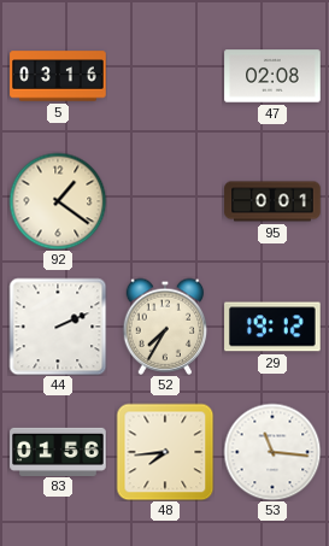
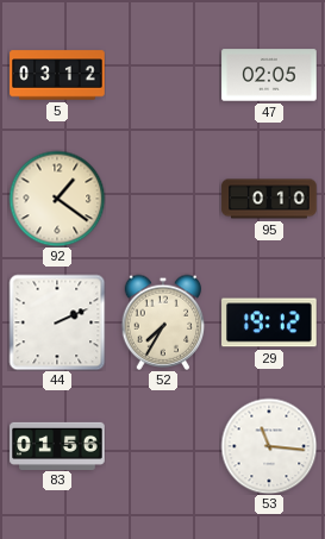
5: 03:16 -> 03:12 (57, 75)
47: 02:08 -> 02:05 (269, 75)
95: 0:01 -> 0:10 (269, 199)
48: 7:44 -> none (165, 452)
